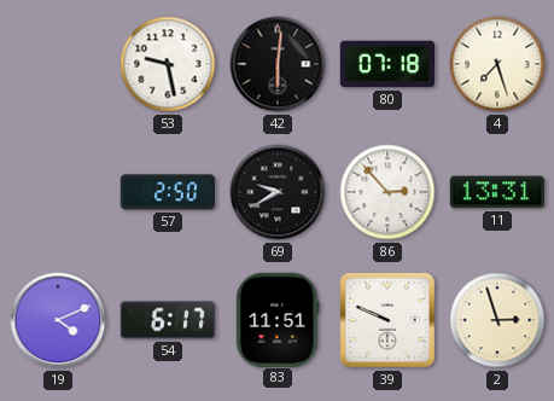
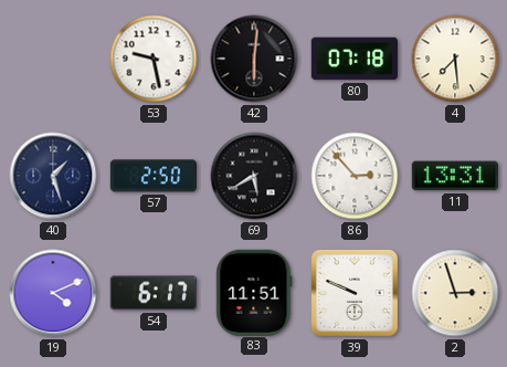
4: 7:27 -> 7:29 (455, 59)
40: none -> 1:27 (53, 176)
69: 9:40 -> 5:40 (254, 176)
